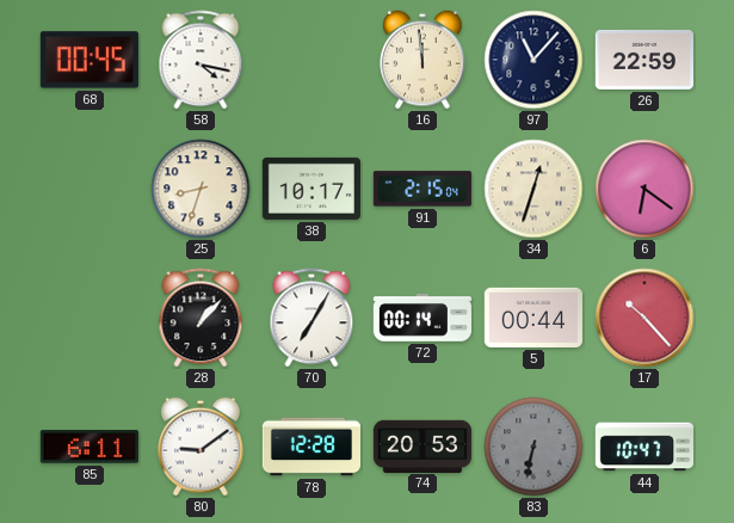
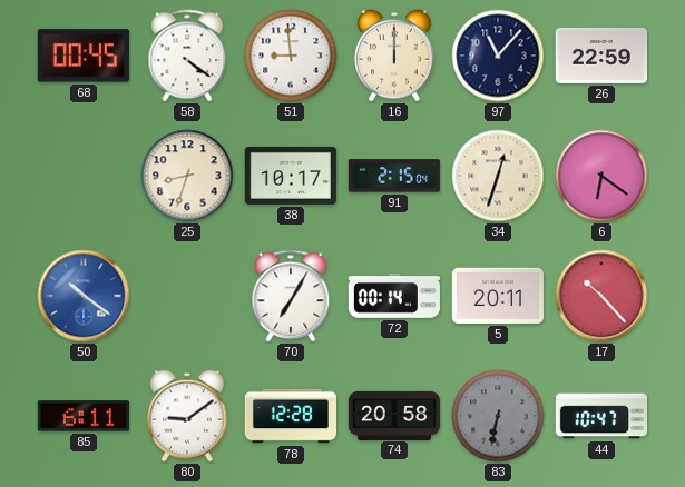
58: 4:17 -> 4:21 (187, 56)
51: none -> 8:59 (291, 56)
16: 11:59 -> 12:00 (394, 56)
50: none -> 10:21 (84, 296)
28: 1:07 -> none (201, 318)
5: 00:44 -> 20:11 (498, 296)
74: 20:53 -> 20:58 (393, 415)
